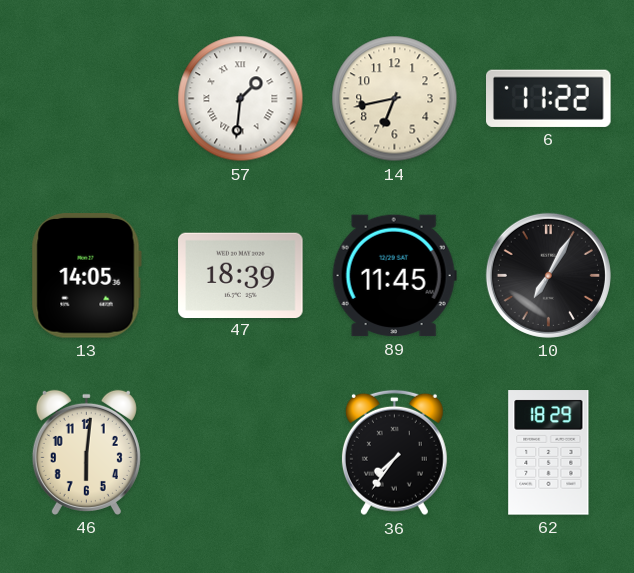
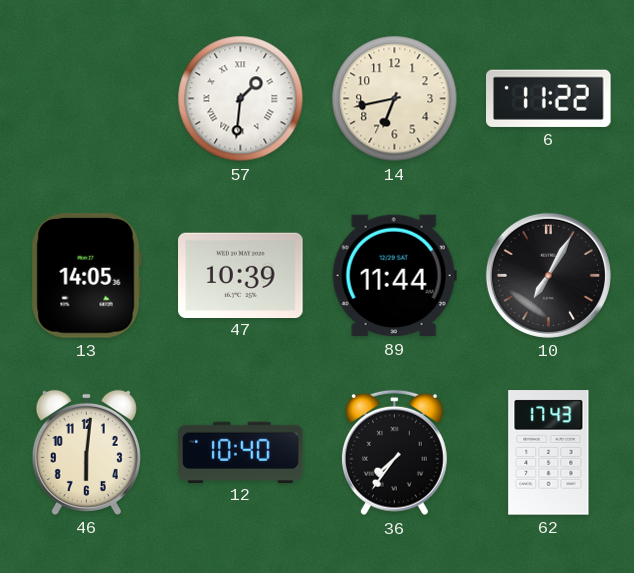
47: 18:39 -> 10:39 (241, 275)
89: 11:45 -> 11:44 (394, 276)
12: none -> 10:40 (241, 452)
62: 18:29 -> 17:43 (549, 453)
